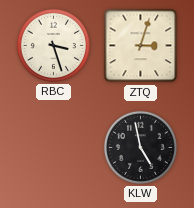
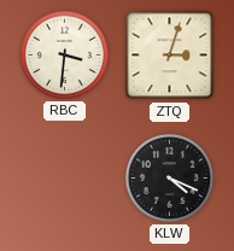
RBC: 3:27 -> 3:31 (64, 54)
KLW: 4:58 -> 4:19 (169, 177)
